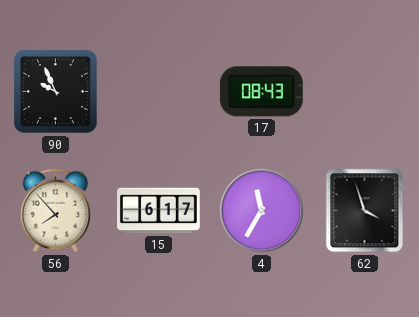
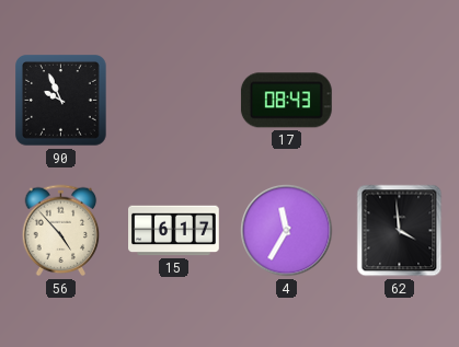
56: 7:53 -> 4:53 (61, 231)
62: 3:57 -> 3:59 (400, 231)
